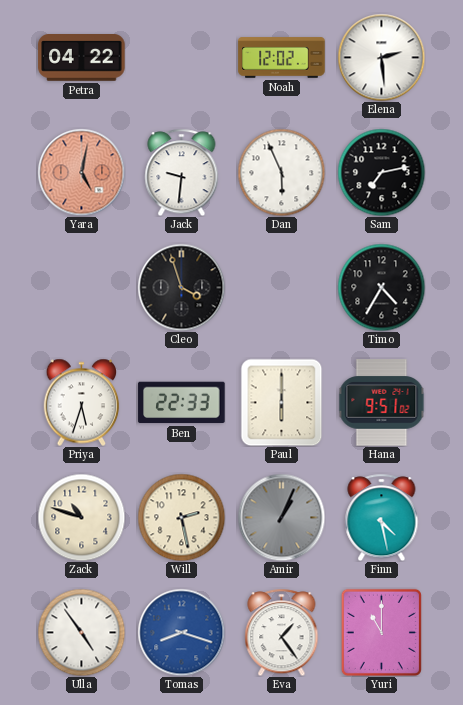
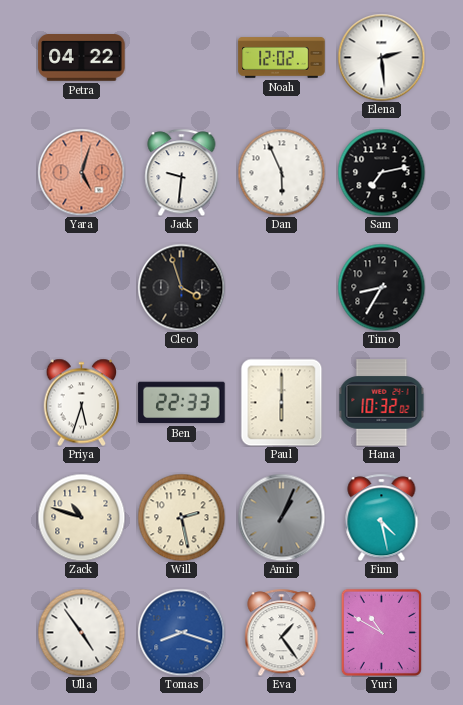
Yara: 5:02 -> 5:03 (81, 172)
Timo: 4:35 -> 8:35 (381, 287)
Hana: 9:51 -> 10:32 (382, 403)
Yuri: 11:00 -> 10:50 (381, 632)
